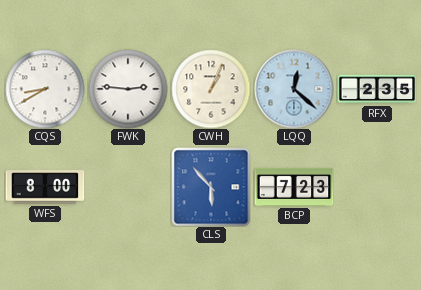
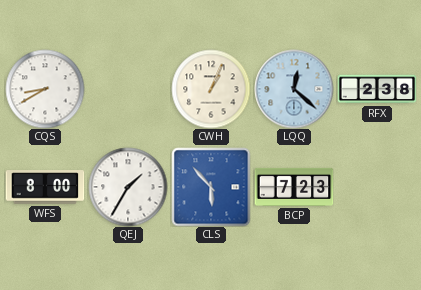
FWK: 2:46 -> none (128, 89)
RFX: 2:35 -> 2:38 (377, 89)
QEJ: none -> 1:35 (128, 187)
